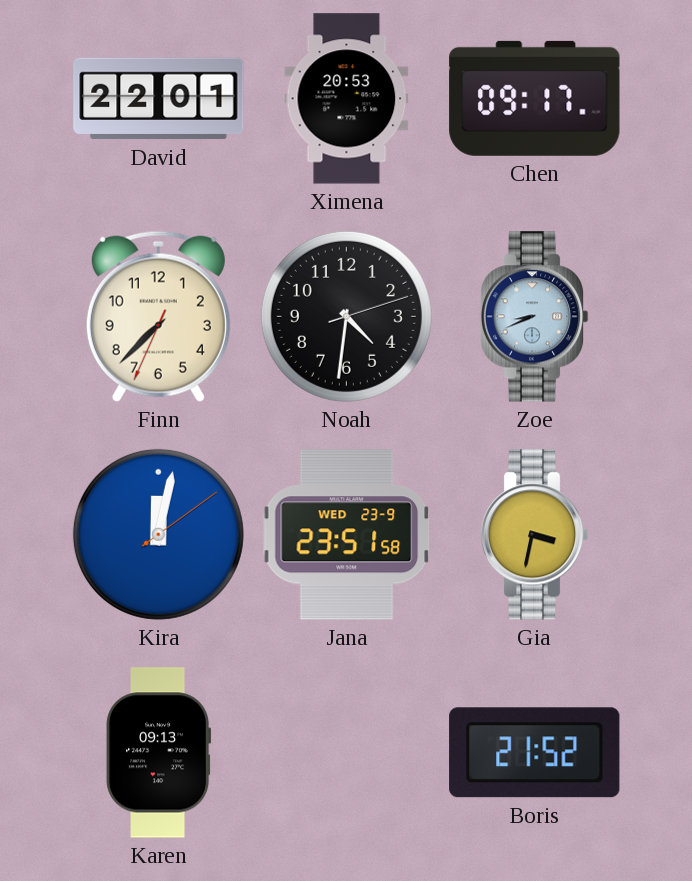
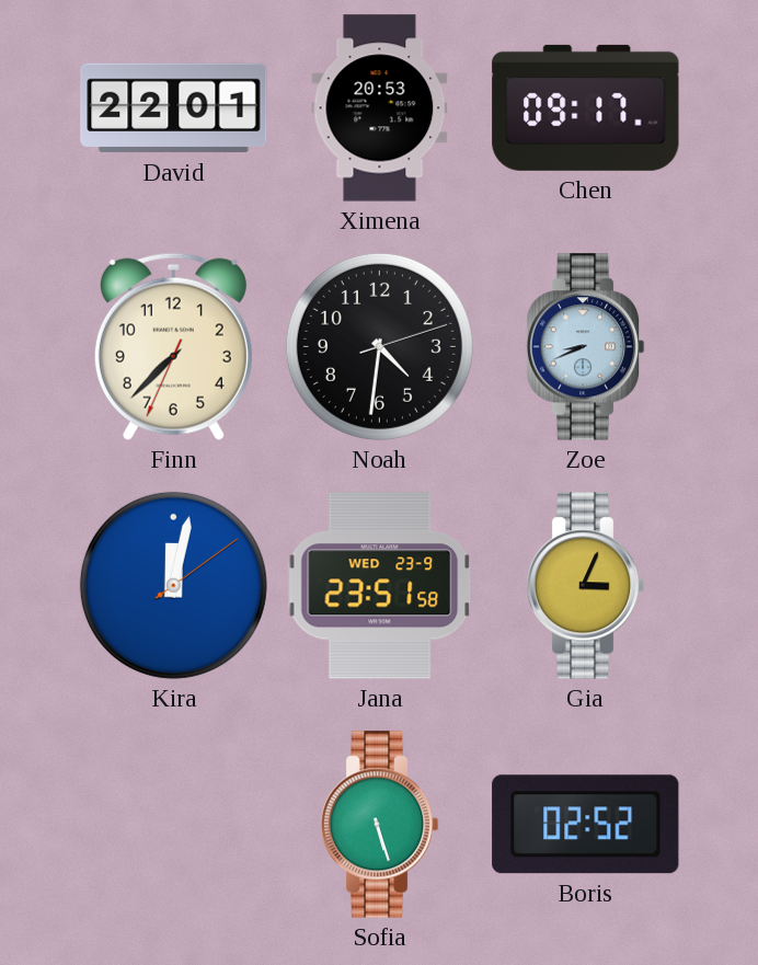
Gia: 3:32 -> 3:04 (585, 586)
Karen: 09:13 -> none (159, 753)
Sofia: none -> 5:27 (379, 825)
Boris: 21:52 -> 02:52 (586, 825)
